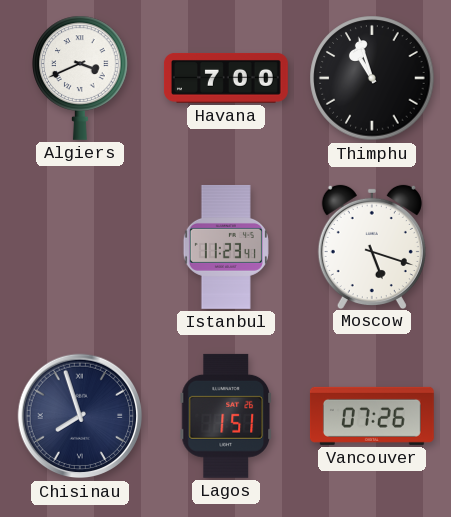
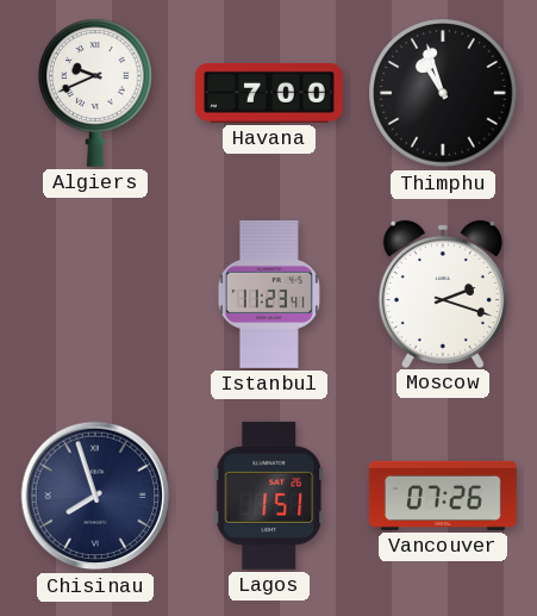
Algiers: 3:41 -> 9:41 (95, 93)
Moscow: 5:18 -> 2:18 (443, 293)
